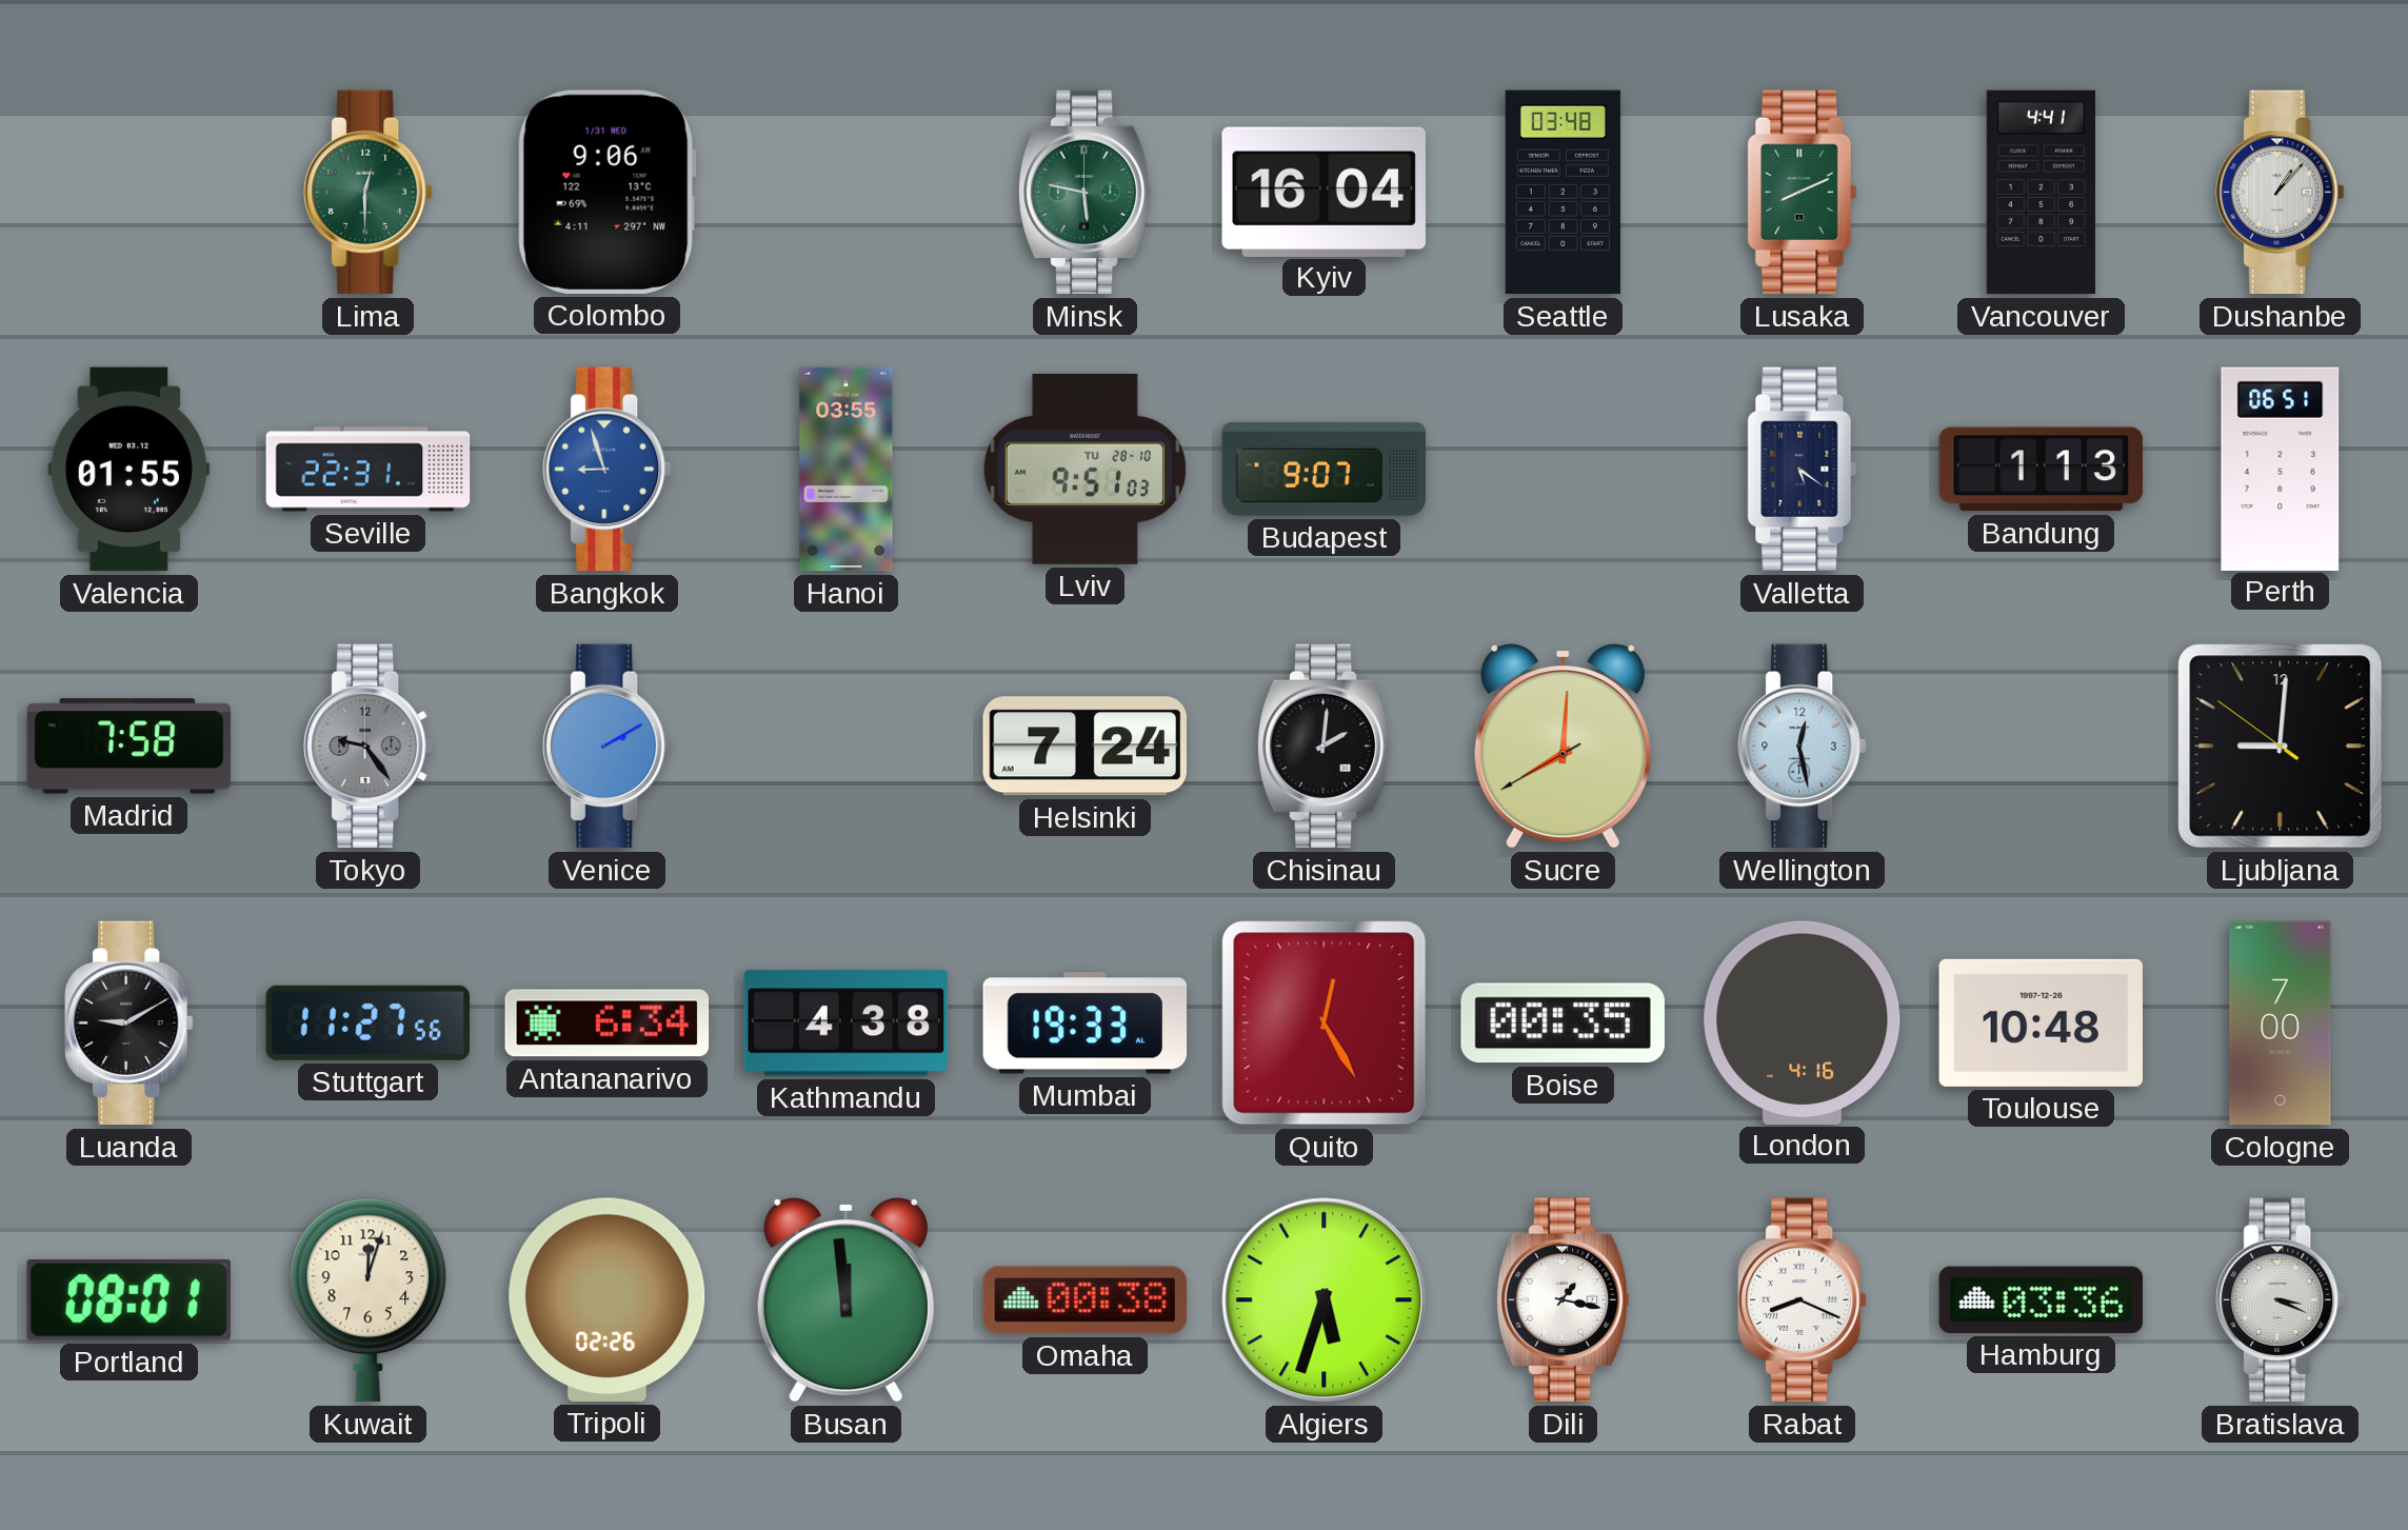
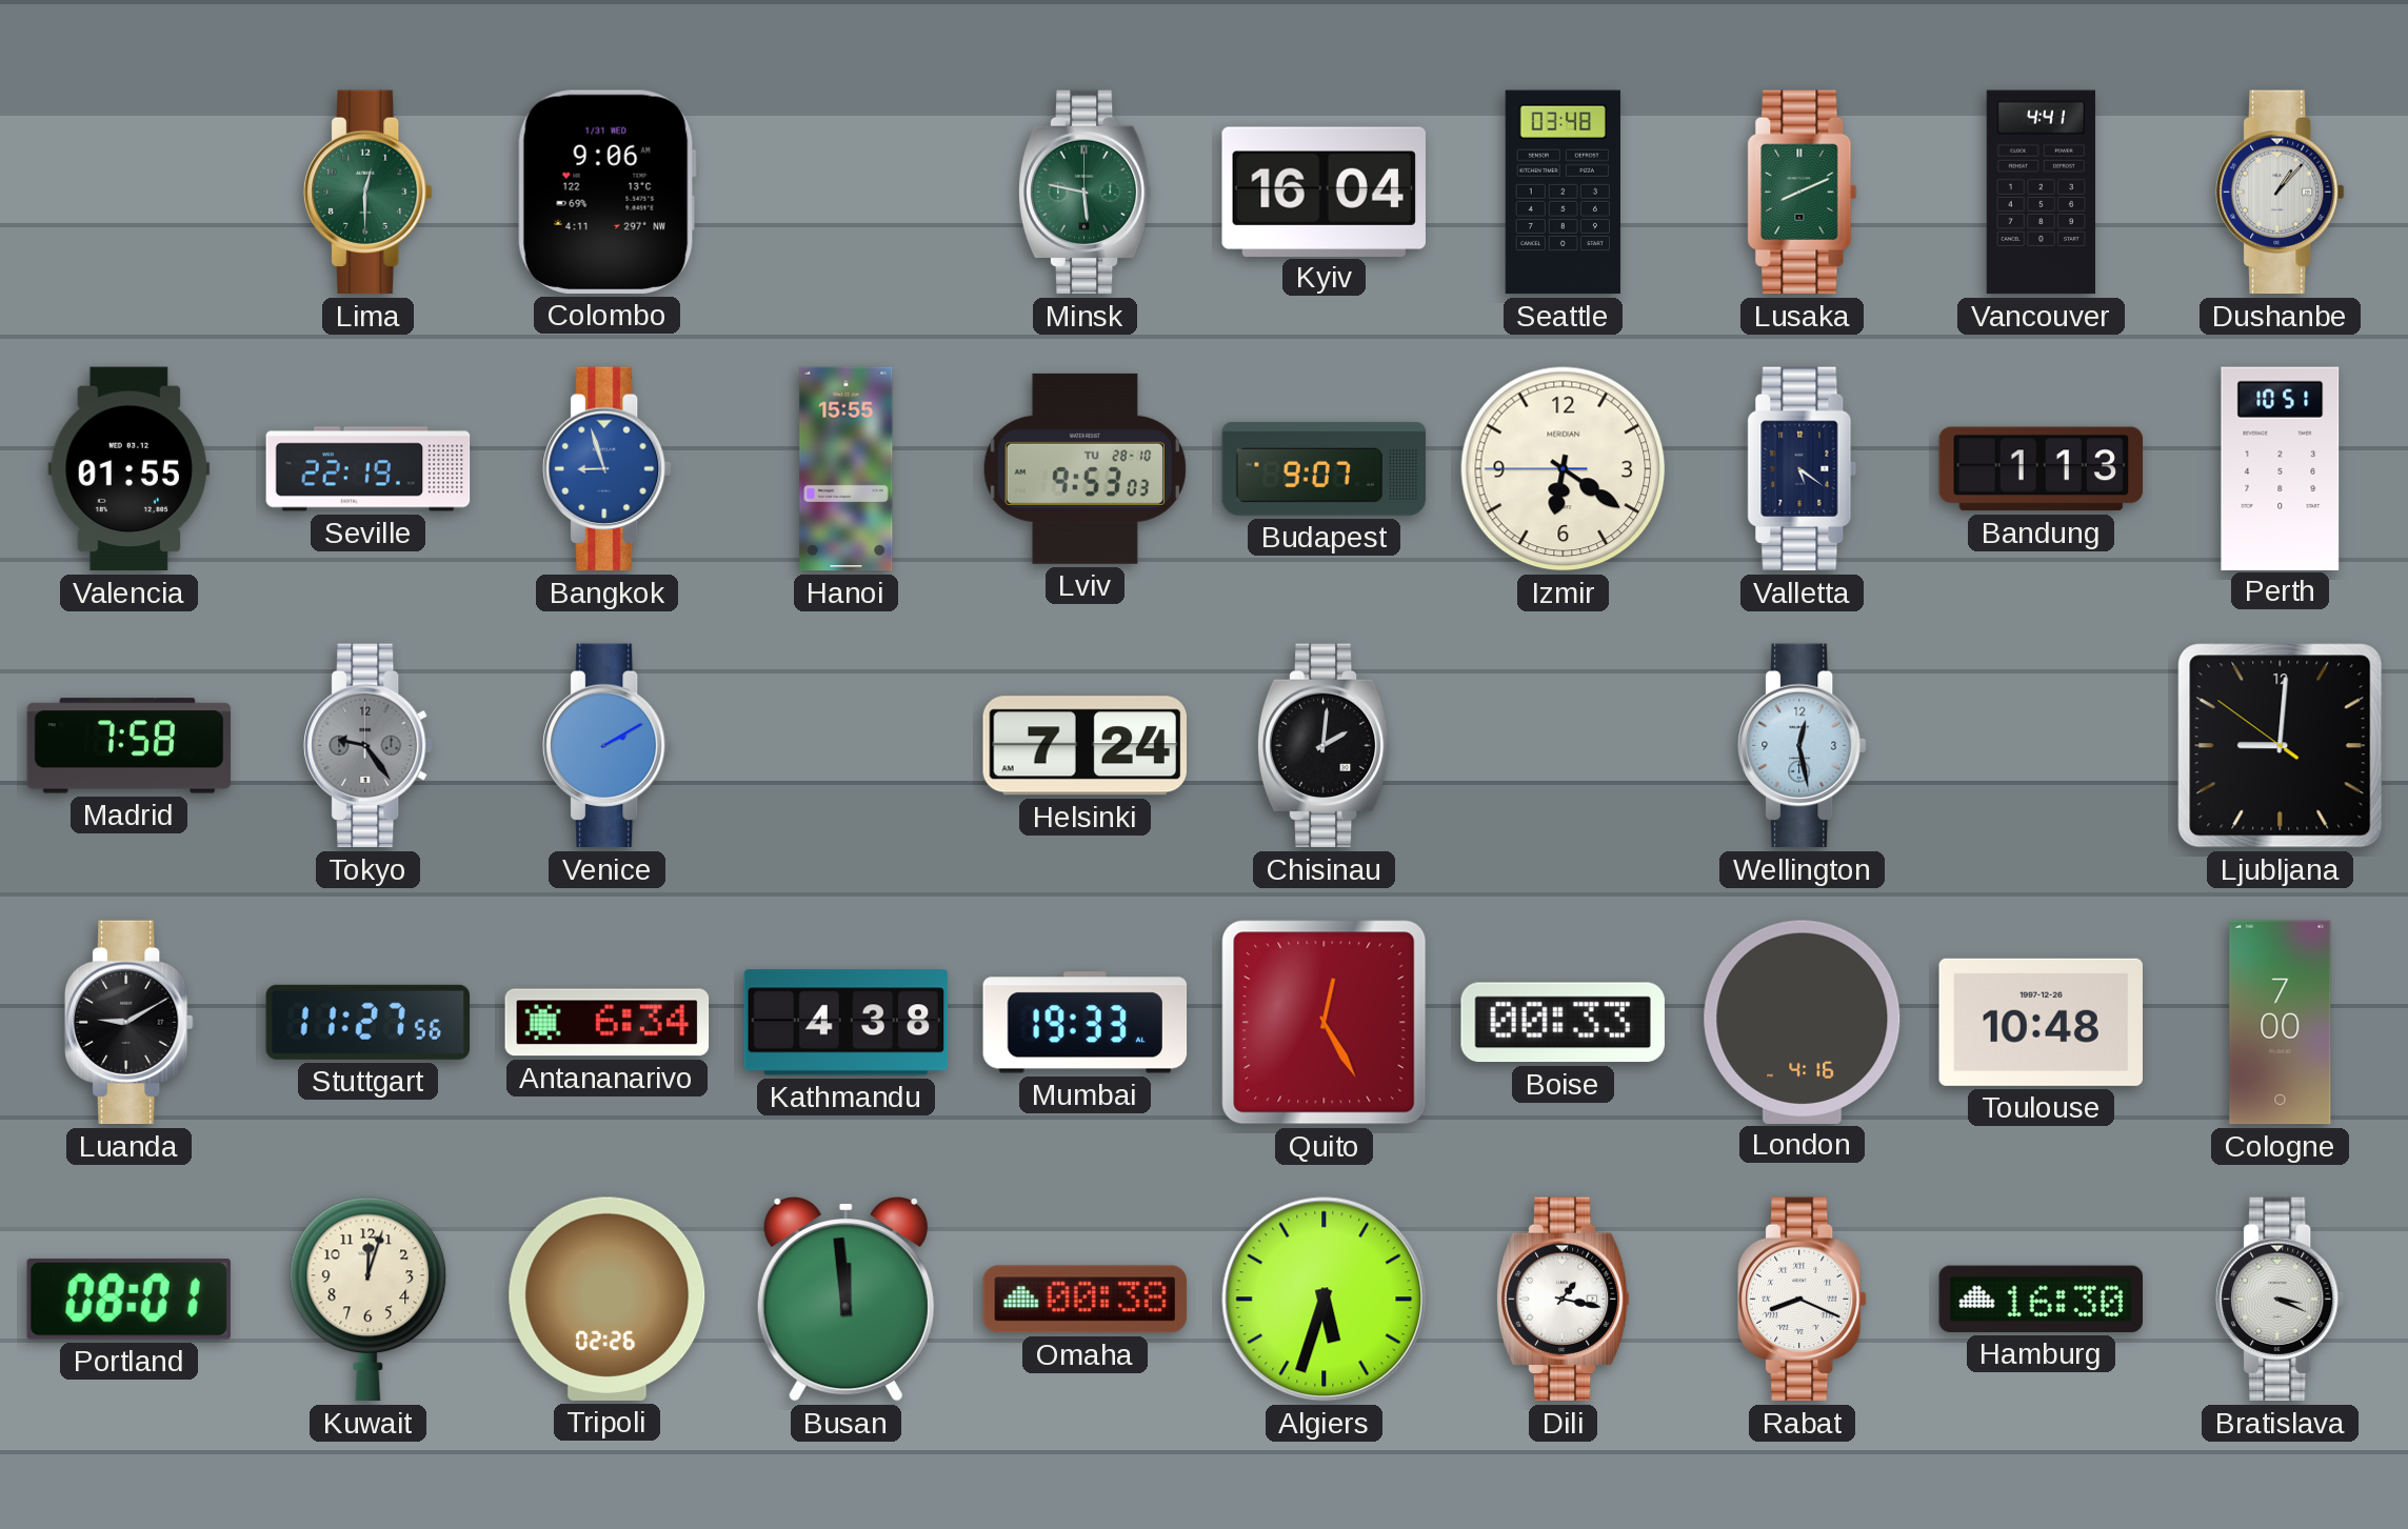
Seville: 22:31 -> 22:19 (369, 469)
Hanoi: 03:55 -> 15:55 (847, 469)
Lviv: 9:51 -> 9:53 (1084, 468)
Izmir: none -> 6:20 (1564, 469)
Perth: 06:51 -> 10:51 (2281, 468)
Sucre: 8:00 -> none (1563, 746)
Boise: 00:35 -> 00:33 (1563, 1023)
Hamburg: 03:36 -> 16:30 (2042, 1299)
